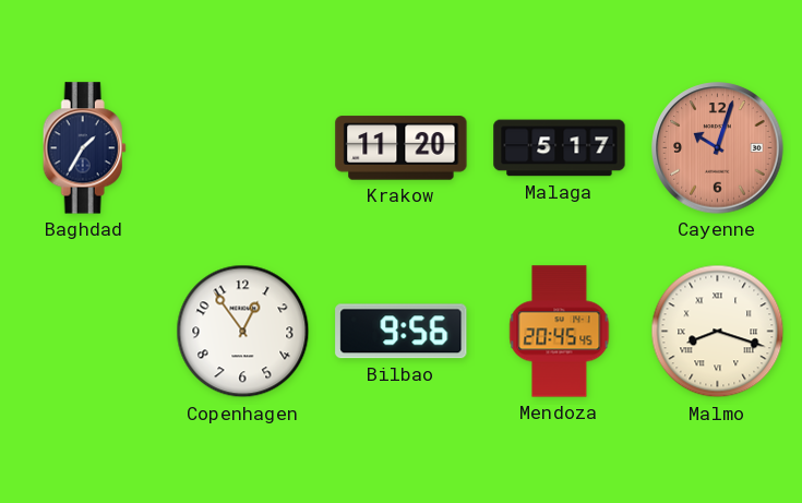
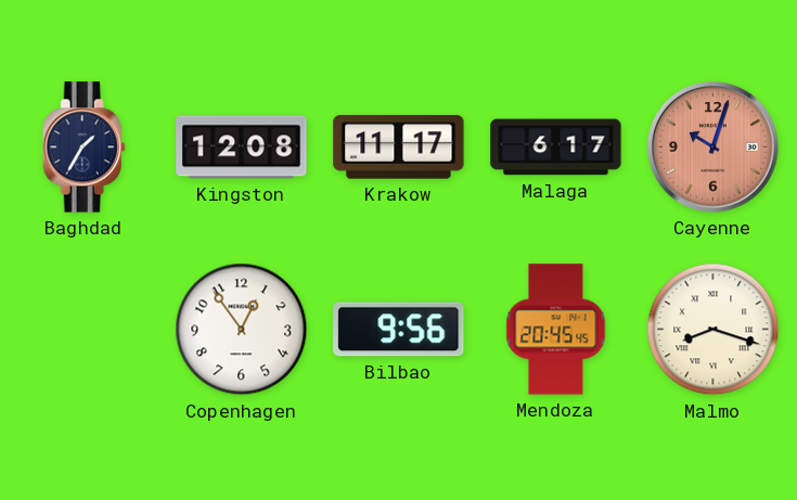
Kingston: none -> 12:08 (242, 148)
Krakow: 11:20 -> 11:17 (399, 148)
Malaga: 5:17 -> 6:17 (556, 148)
